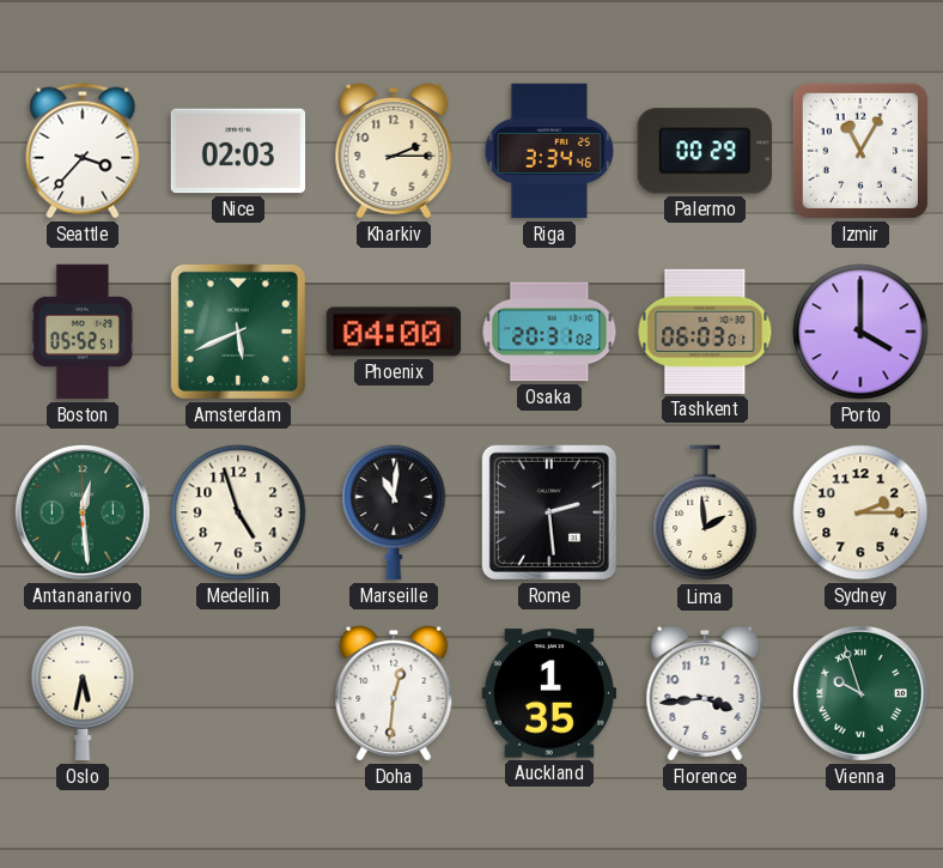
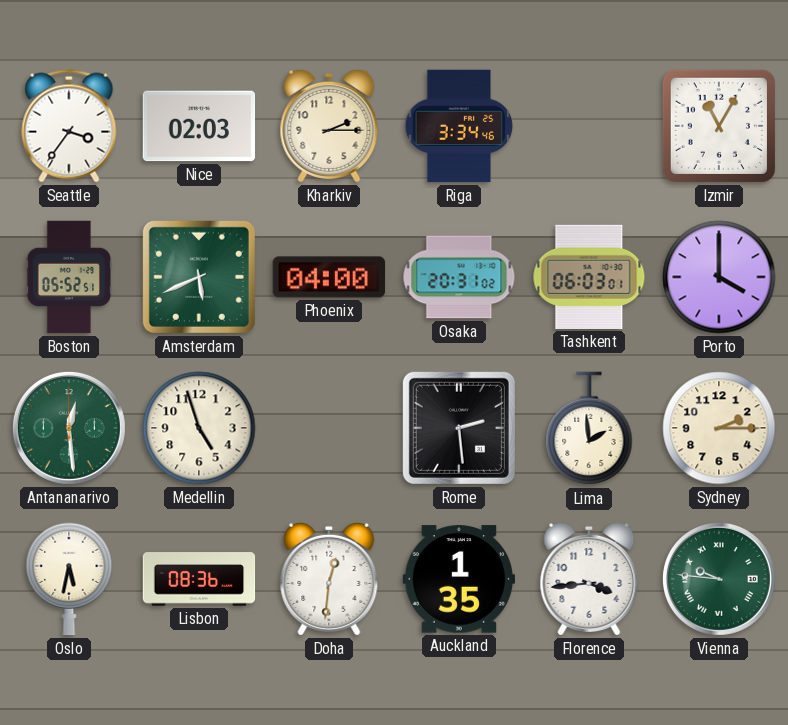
Seattle: 3:37 -> 3:36 (69, 126)
Palermo: 00:29 -> none (704, 151)
Marseille: 11:01 -> none (394, 512)
Lisbon: none -> 08:36 (199, 579)
Vienna: 9:57 -> 9:46 (719, 579)
